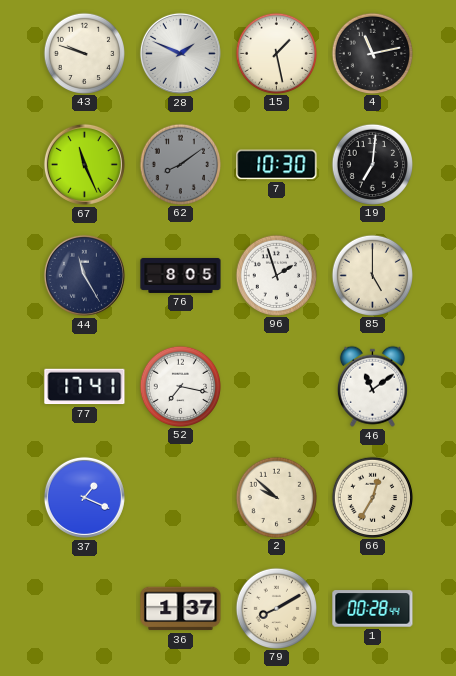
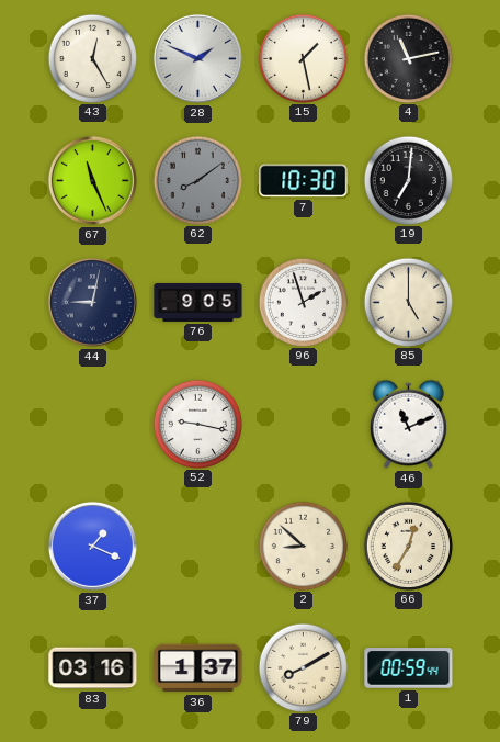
43: 9:48 -> 12:25 (92, 58)
44: 11:25 -> 9:02 (92, 302)
76: 8:05 -> 9:05 (198, 302)
77: 17:41 -> none (85, 387)
52: 7:17 -> 9:17 (197, 424)
46: 11:09 -> 11:11 (408, 424)
2: 9:52 -> 8:52 (303, 546)
83: none -> 03:16 (93, 668)
1: 00:28 -> 00:59 (409, 668)
